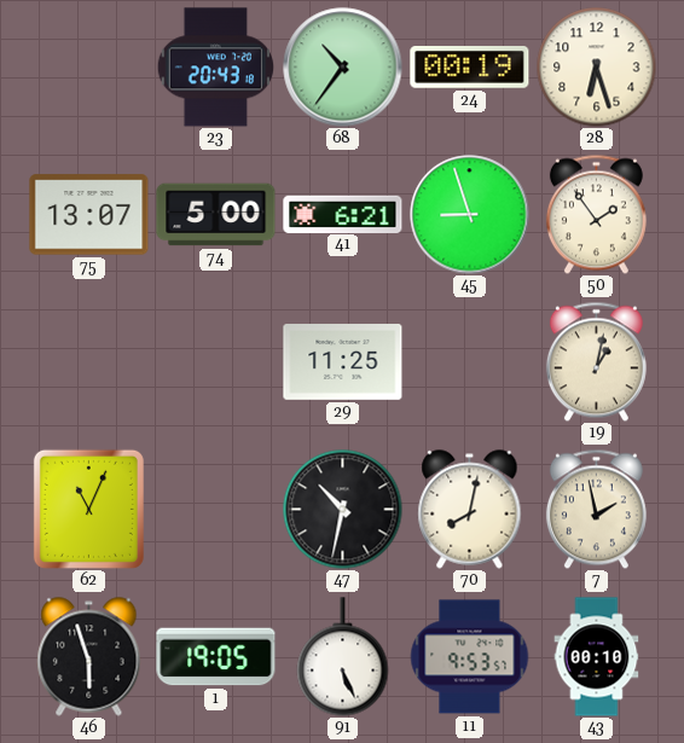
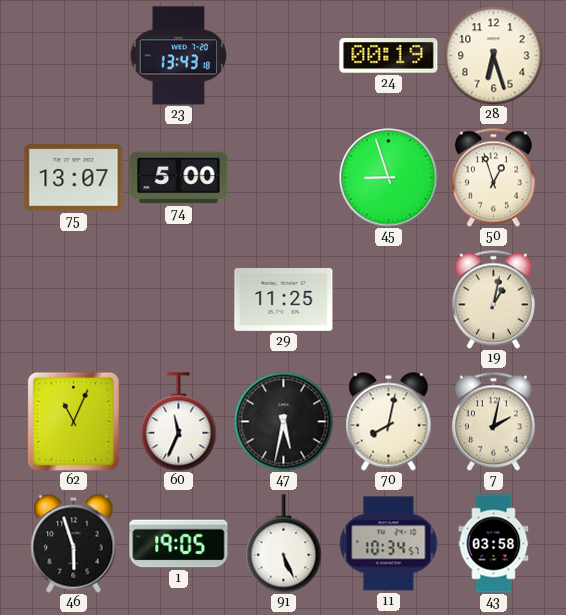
23: 20:43 -> 13:43 (179, 56)
68: 10:36 -> none (343, 68)
41: 6:21 -> none (343, 214)
50: 1:54 -> 12:57 (493, 177)
60: none -> 11:34 (179, 422)
47: 10:32 -> 5:32 (284, 422)
7: 1:58 -> 2:02 (493, 421)
11: 9:53 -> 10:34 (388, 544)
43: 00:10 -> 03:58 (494, 544)
